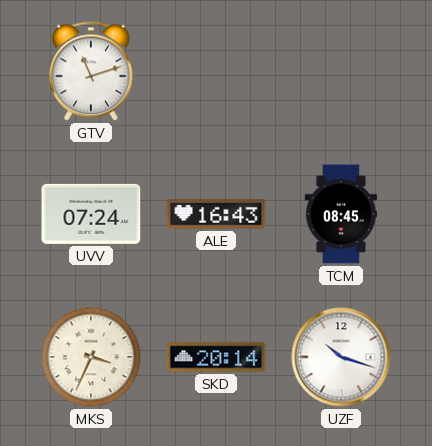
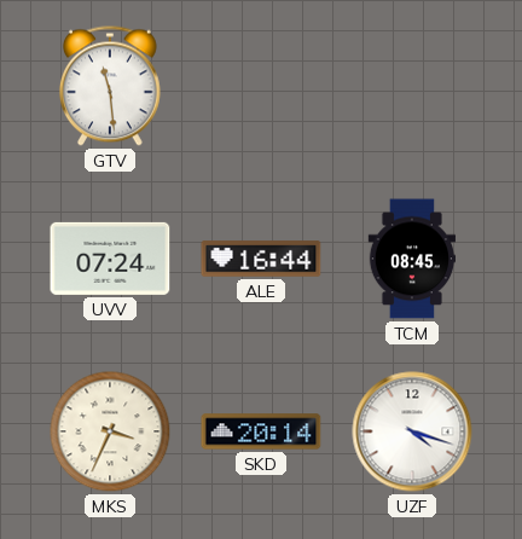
GTV: 11:12 -> 11:29 (110, 86)
ALE: 16:43 -> 16:44 (261, 259)
UZF: 10:18 -> 4:18 (412, 431)
